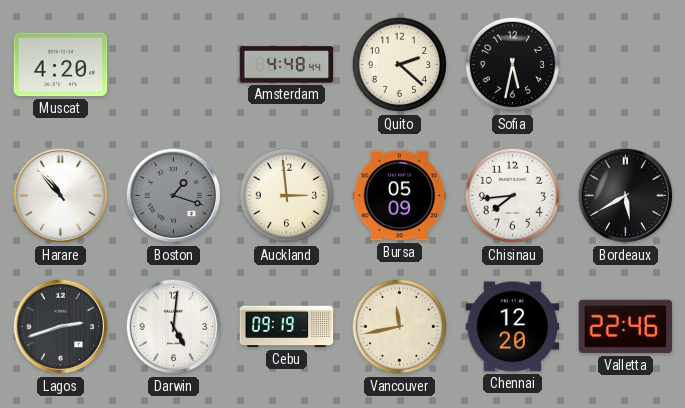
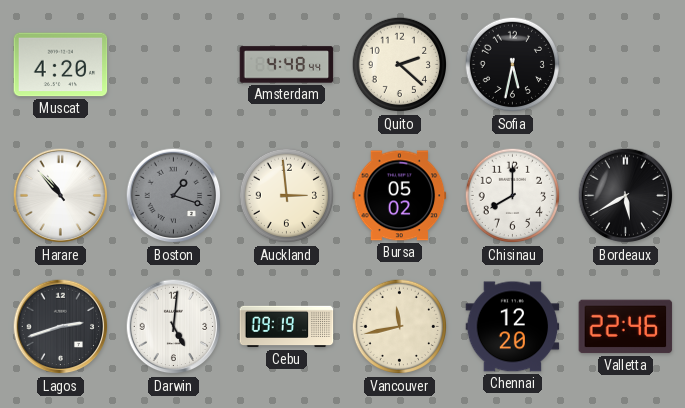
Bursa: 05:09 -> 05:02 (400, 196)
Chisinau: 7:44 -> 8:00 (513, 196)
